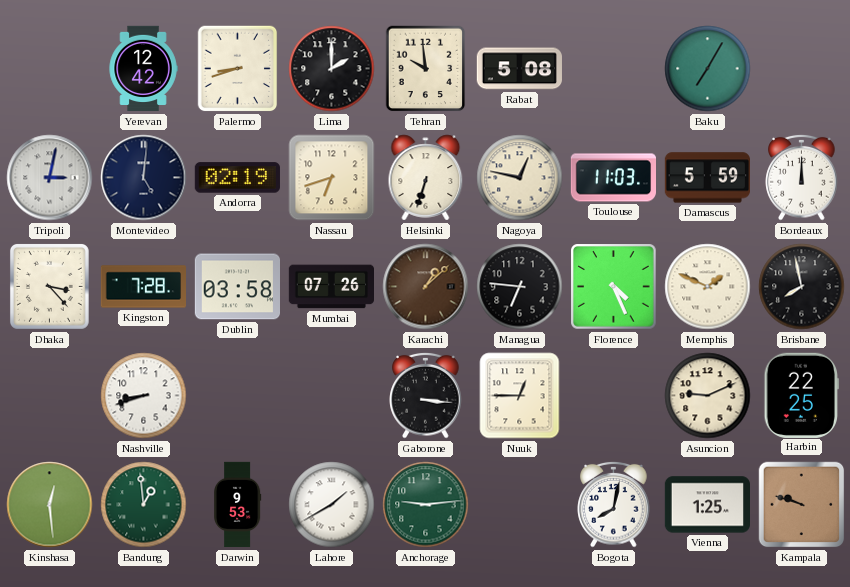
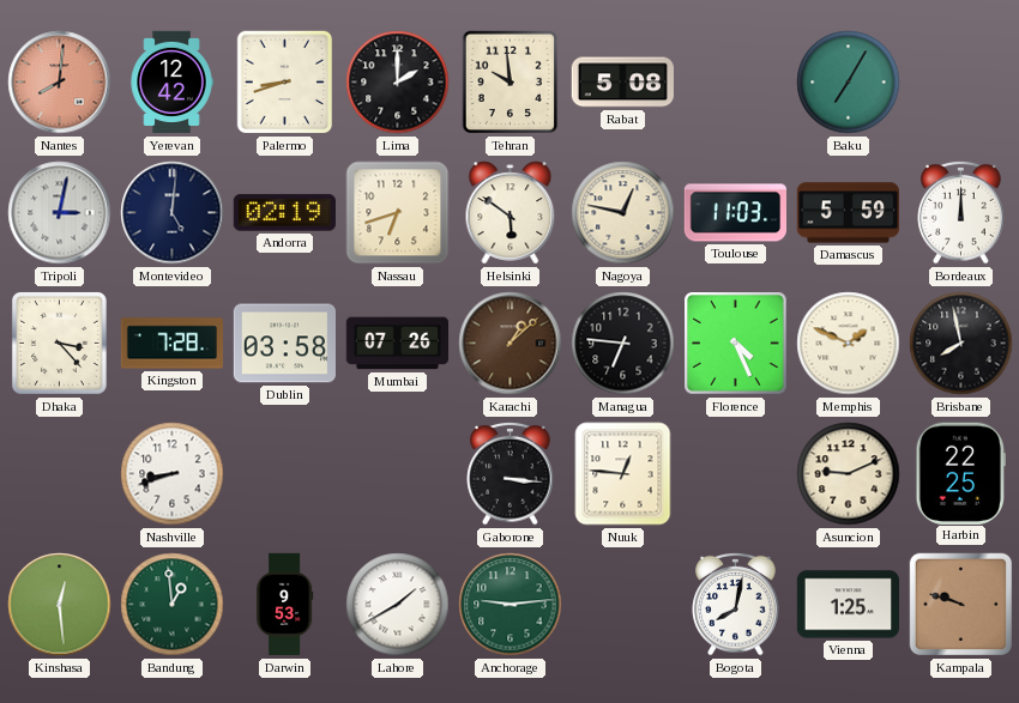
Nantes: none -> 8:01 (60, 83)
Helsinki: 6:33 -> 5:51 (511, 213)
Nuuk: 12:45 -> 12:46 (623, 474)
